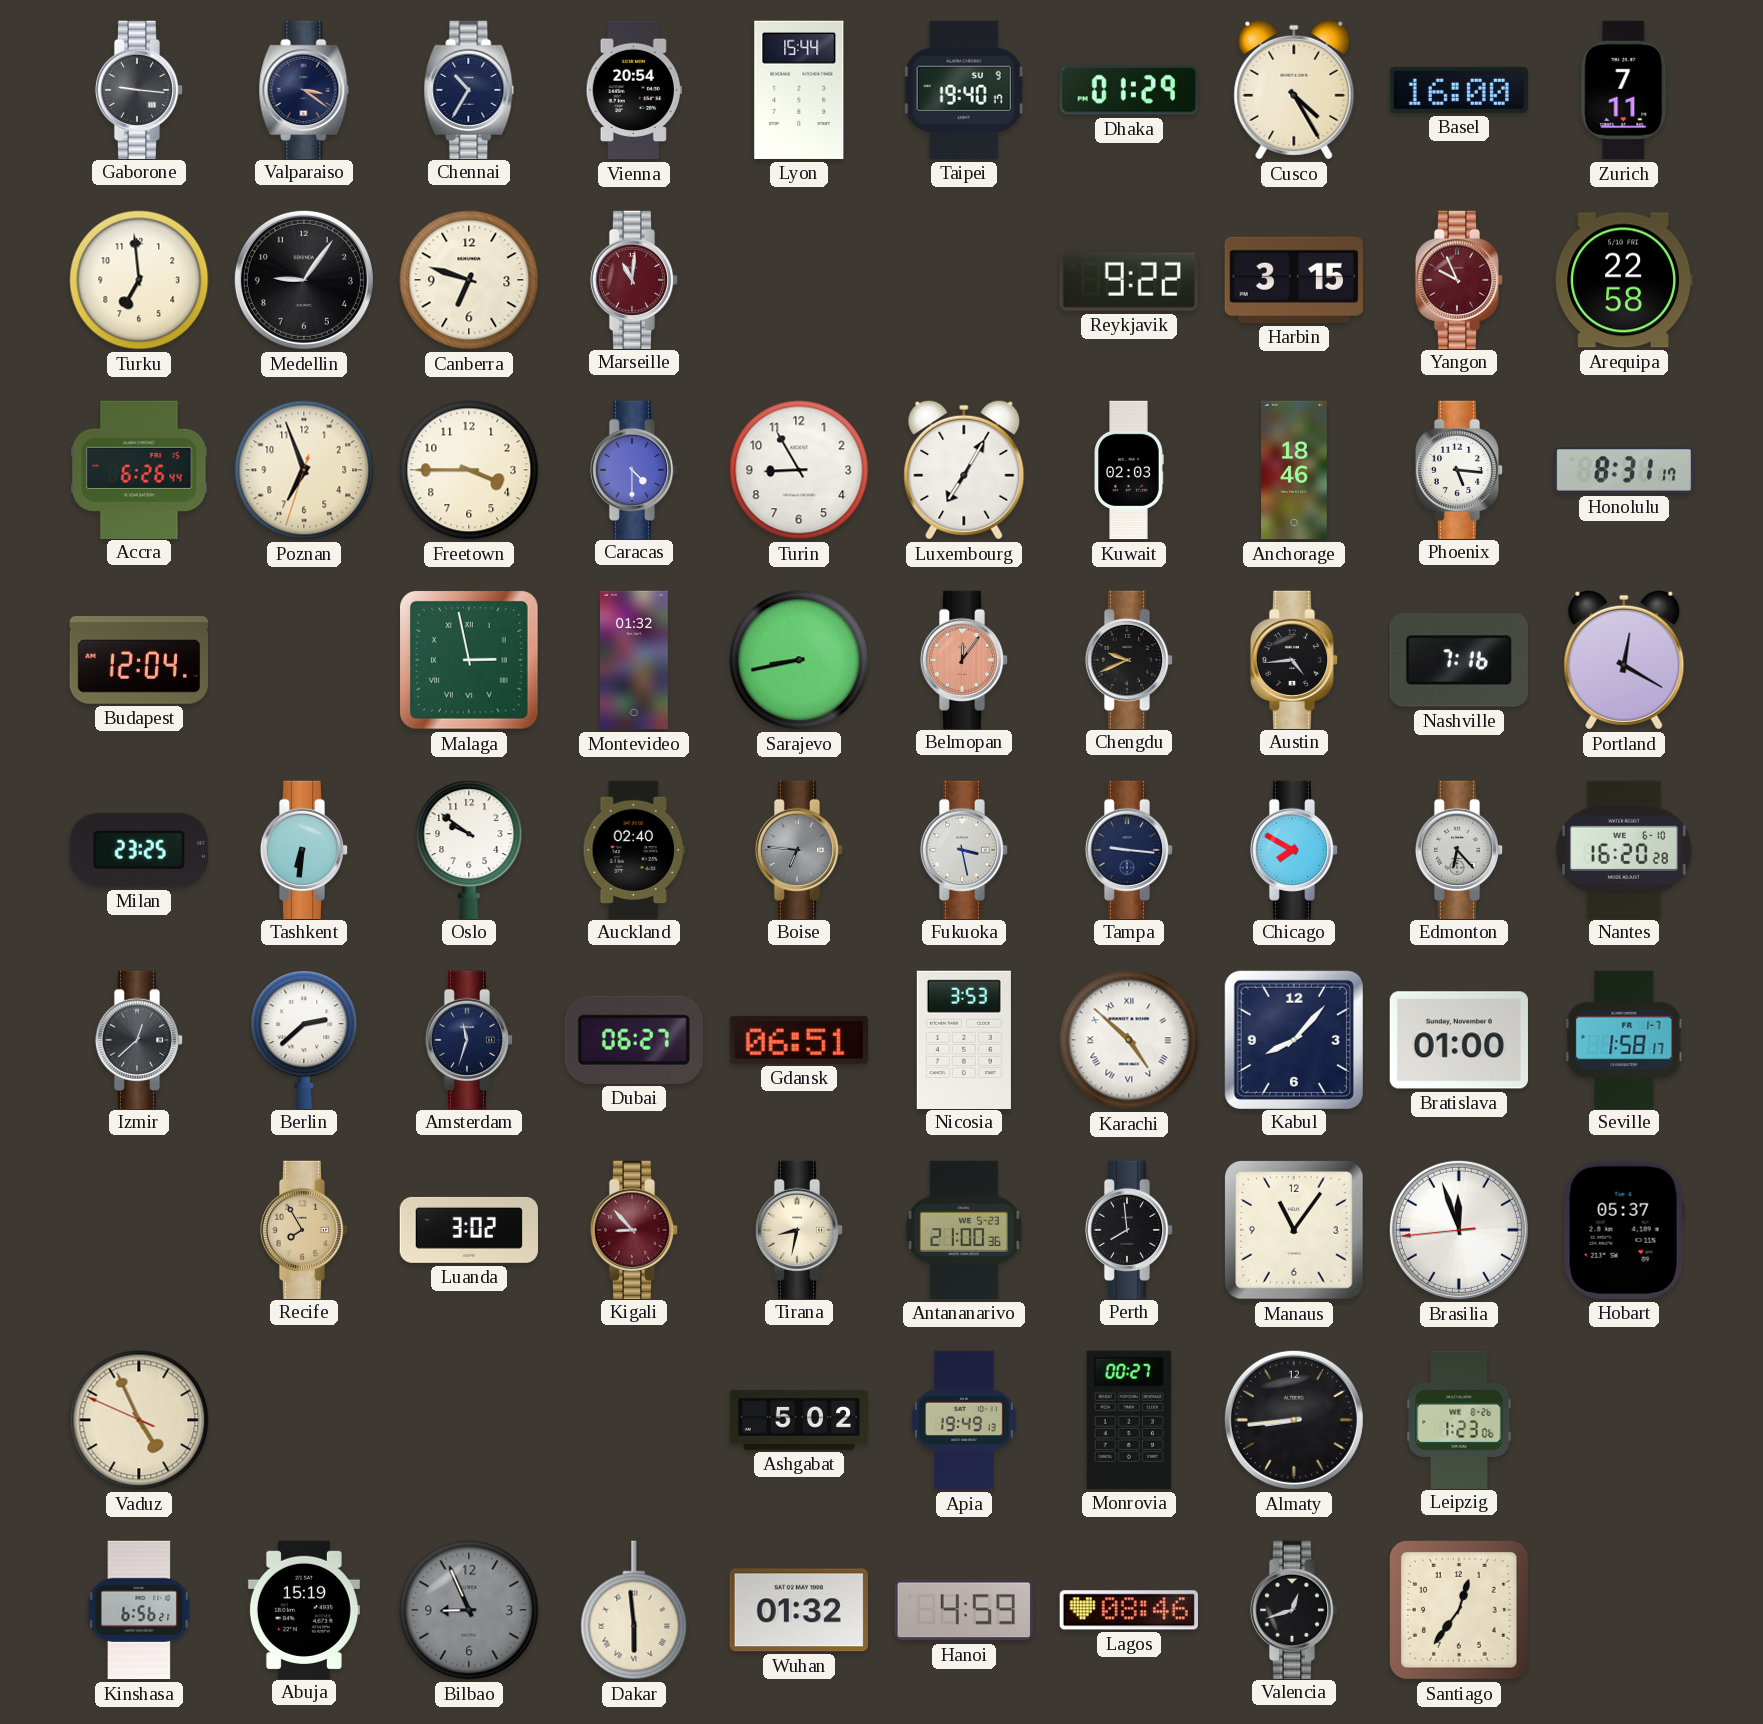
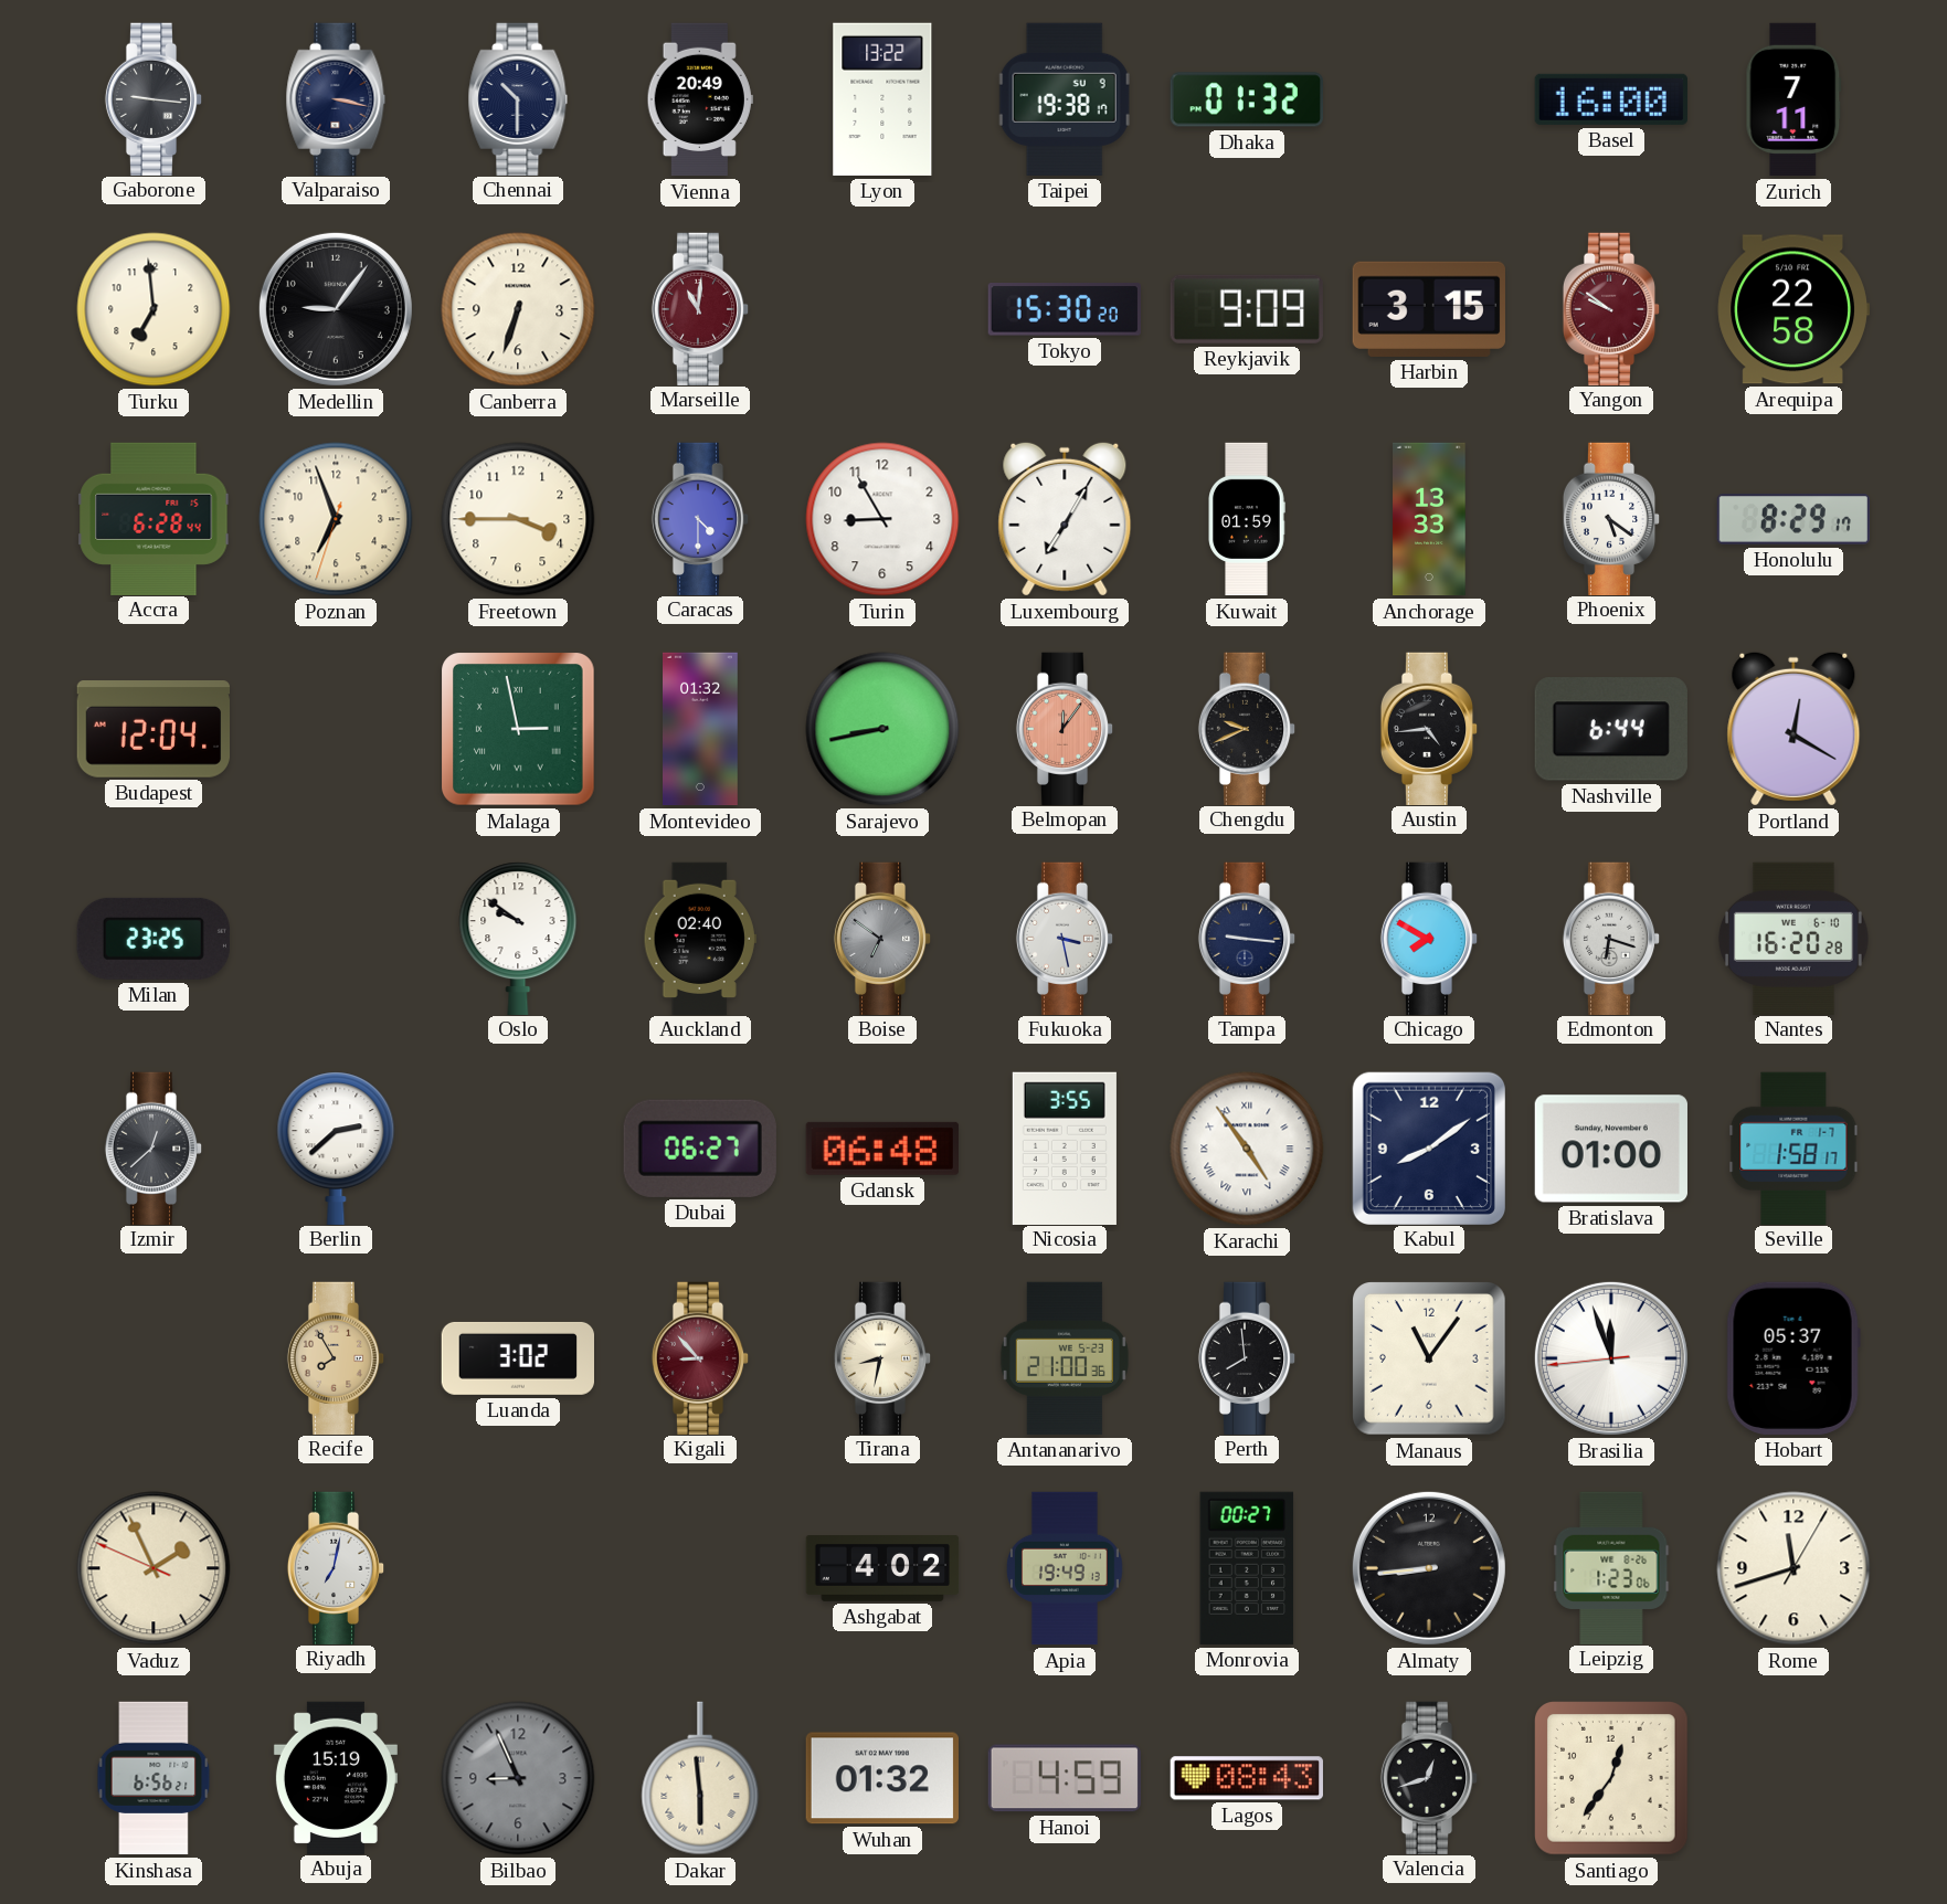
Valparaiso: 3:21 -> 3:17 (336, 98)
Chennai: 10:35 -> 10:30 (518, 98)
Vienna: 20:54 -> 20:49 (700, 99)
Lyon: 15:44 -> 13:22 (882, 99)
Taipei: 19:40 -> 19:38 (1065, 99)
Dhaka: 01:29 -> 01:32 (1246, 99)
Cusco: 4:25 -> none (1294, 90)
Canberra: 6:48 -> 6:33 (518, 309)
Tokyo: none -> 15:30 (1065, 309)
Reykjavik: 9:22 -> 9:09 (1247, 309)
Yangon: 9:56 -> 9:51 (1611, 308)
Accra: 6:26 -> 6:28 (154, 518)
Kuwait: 02:03 -> 01:59 (1247, 519)
Anchorage: 18:46 -> 13:33 (1429, 519)
Phoenix: 5:16 -> 5:21 (1611, 518)
Honolulu: 8:31 -> 8:29 (1792, 520)
Nashville: 7:16 -> 6:44 (1611, 729)
Tashkent: 6:31 -> none (304, 849)
Boise: 6:46 -> 6:51 (882, 938)
Edmonton: 6:23 -> 6:18 (1611, 938)
Amsterdam: 11:33 -> none (469, 1039)
Gdansk: 06:51 -> 06:48 (882, 1149)
Nicosia: 3:53 -> 3:55 (1065, 1147)
Karachi: 4:52 -> 4:54 (1247, 1149)
Kabul: 8:07 -> 8:09 (1428, 1147)
Vaduz: 4:55 -> 1:55 (154, 1568)
Riyadh: none -> 7:02 (336, 1567)
Ashgabat: 5:02 -> 4:02 (882, 1569)
Rome: none -> 11:42 (1793, 1568)
Lagos: 08:46 -> 08:43 (1247, 1778)
